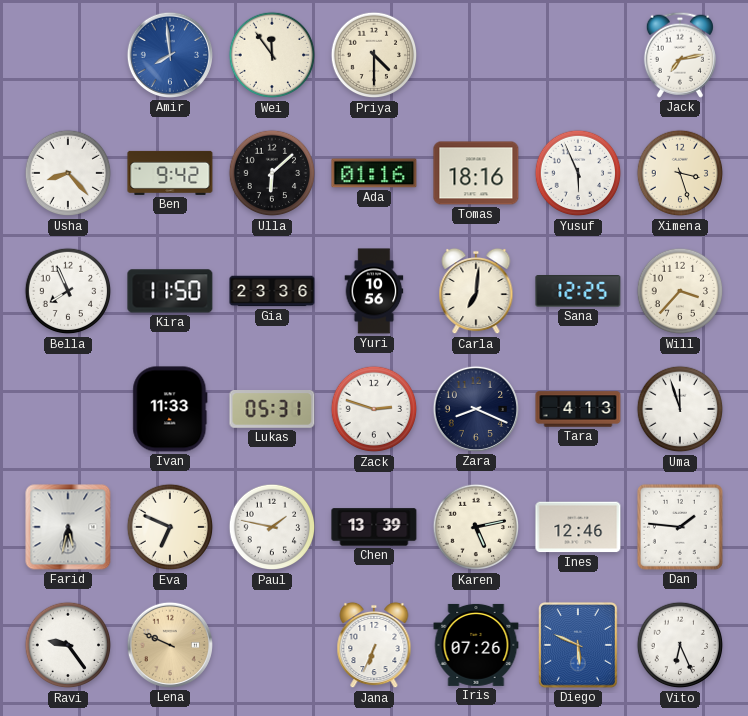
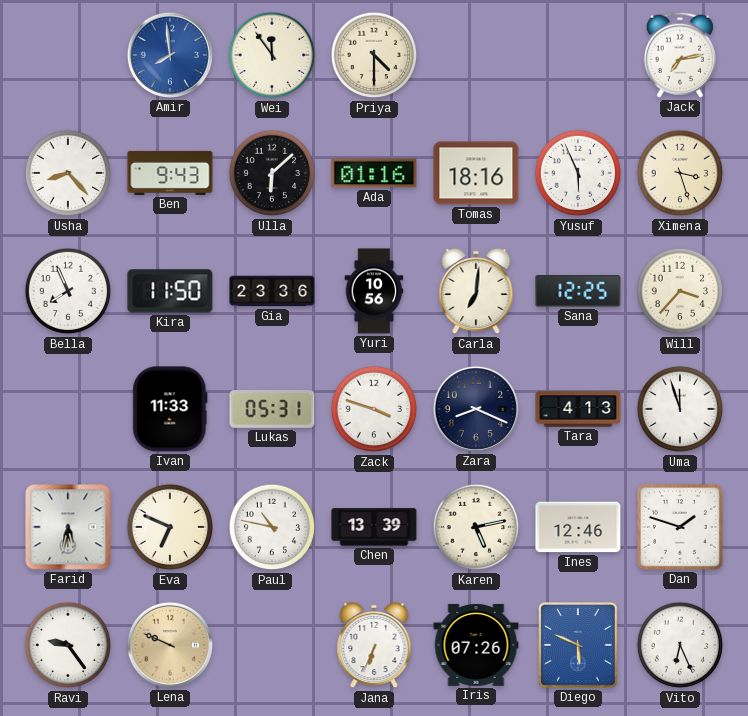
Ben: 9:42 -> 9:43 (170, 173)
Zack: 2:48 -> 3:48 (374, 409)
Paul: 1:47 -> 10:47 (272, 527)
Dan: 1:46 -> 1:48 (680, 527)
